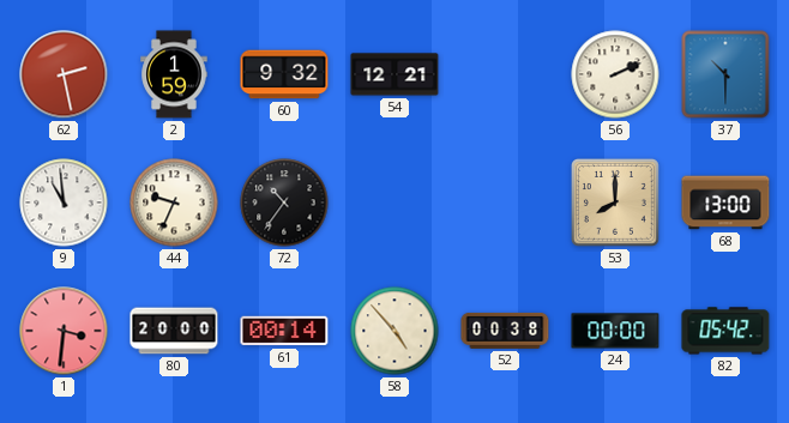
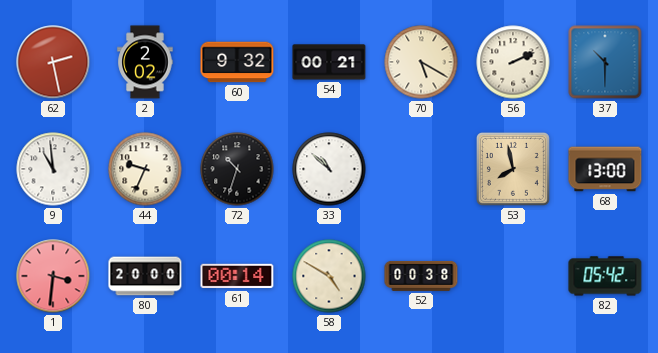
2: 1:59 -> 2:02 (145, 62)
54: 12:21 -> 00:21 (329, 62)
70: none -> 5:20 (421, 62)
72: 10:36 -> 10:33 (237, 169)
33: none -> 10:52 (329, 169)
53: 8:00 -> 7:58 (513, 169)
58: 4:53 -> 4:50 (329, 276)
24: 00:00 -> none (615, 331)
